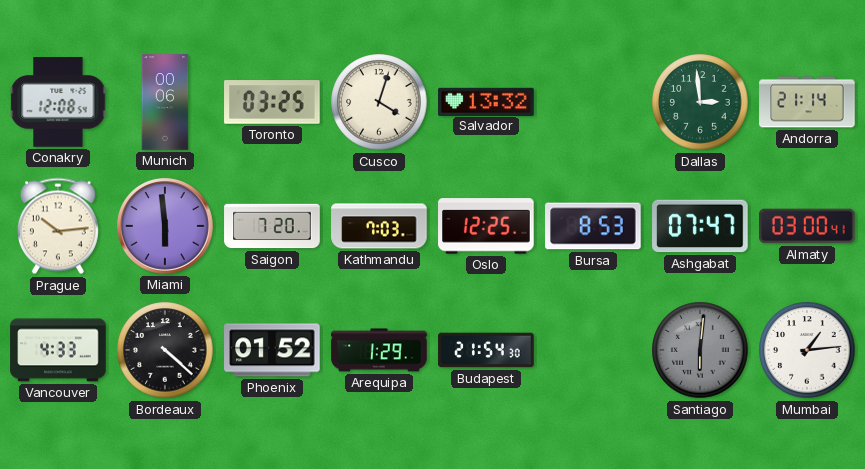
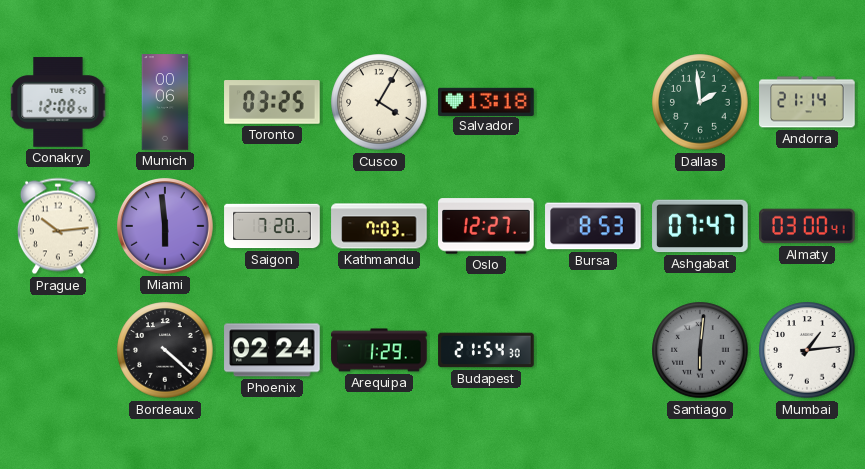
Cusco: 4:03 -> 4:05 (379, 102)
Salvador: 13:32 -> 13:18 (486, 101)
Dallas: 2:59 -> 1:59 (700, 102)
Oslo: 12:25 -> 12:27 (486, 226)
Vancouver: 4:33 -> none (58, 350)
Phoenix: 01:52 -> 02:24 (272, 350)
